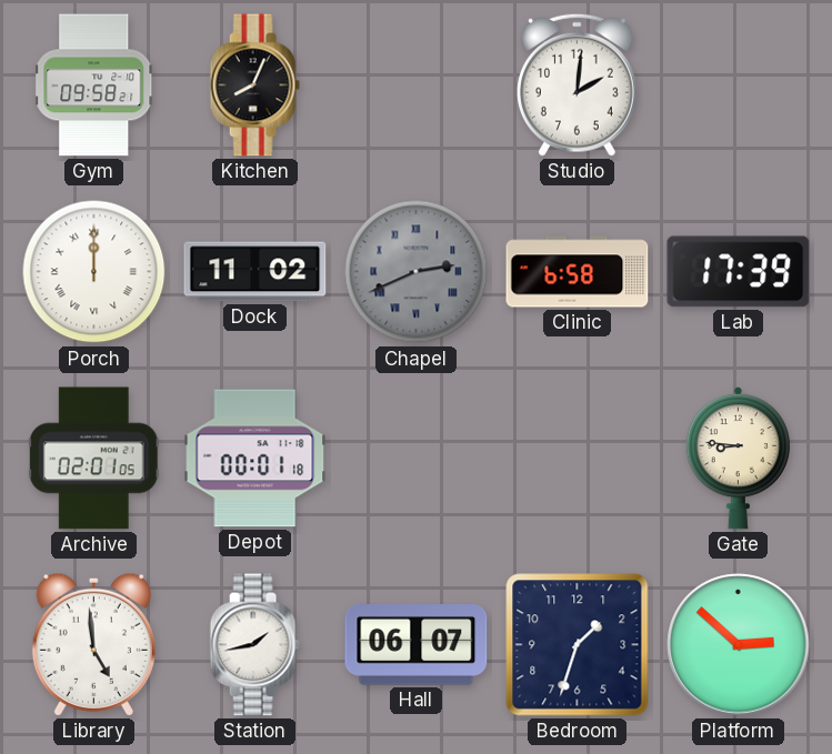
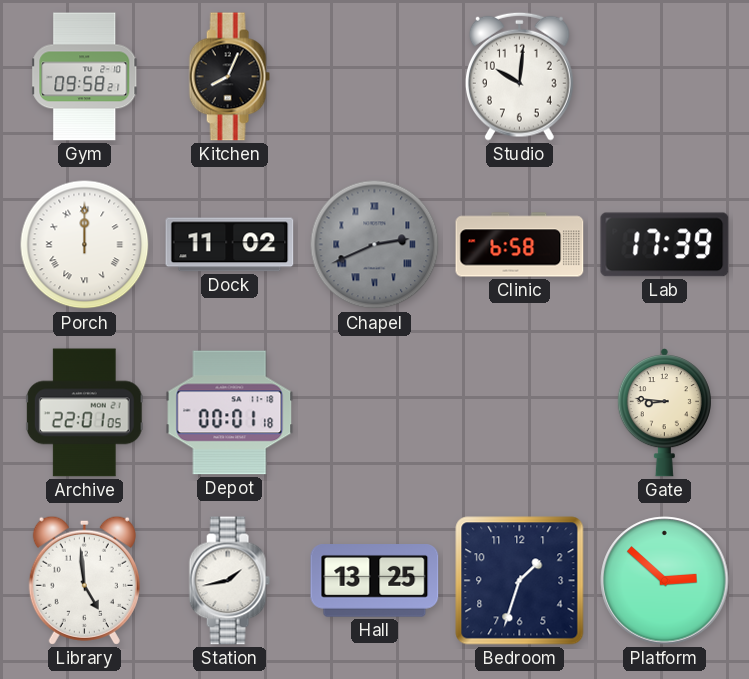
Studio: 2:01 -> 10:01 (519, 76)
Archive: 02:01 -> 22:01 (84, 413)
Hall: 06:07 -> 13:25 (375, 581)
